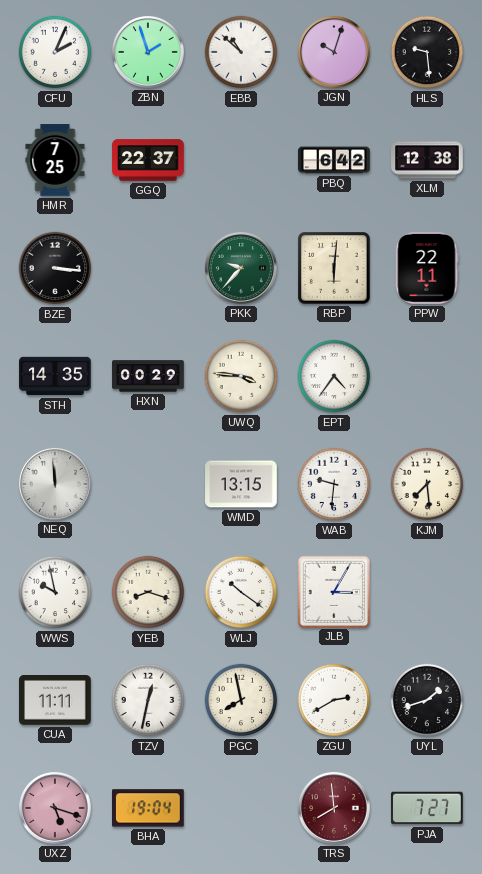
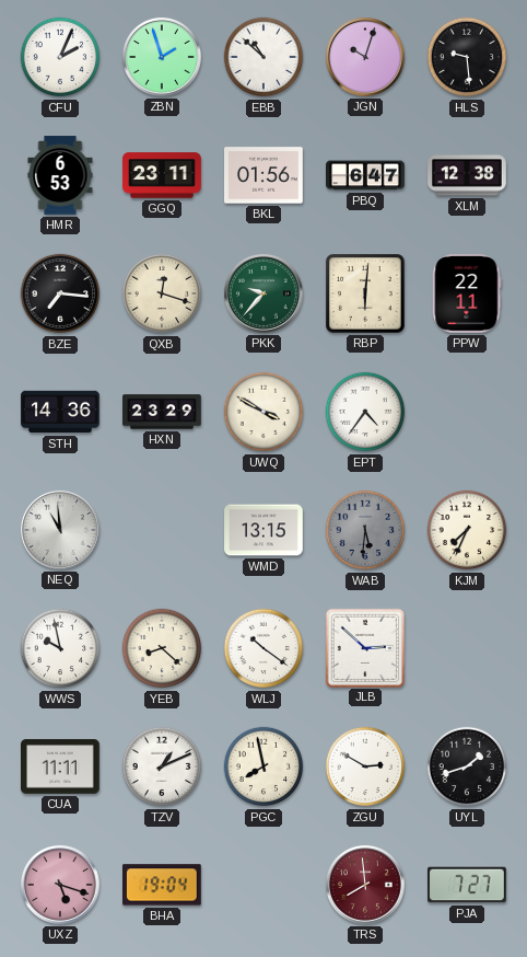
HMR: 7:25 -> 6:53 (60, 175)
GGQ: 22:37 -> 23:11 (162, 175)
BKL: none -> 01:56 (263, 175)
PBQ: 6:42 -> 6:47 (365, 175)
BZE: 3:16 -> 7:16 (60, 293)
QXB: none -> 12:18 (162, 293)
STH: 14:35 -> 14:36 (60, 412)
HXN: 00:29 -> 23:29 (162, 412)
UWQ: 3:46 -> 3:50 (263, 412)
NEQ: 11:59 -> 10:59 (60, 530)
WAB: 9:31 -> 5:31 (365, 530)
WAB dial: white -> grey (365, 530)
KJM: 7:29 -> 7:34 (467, 530)
YEB: 8:18 -> 8:22 (162, 648)
JLB: 3:05 -> 2:52 (364, 647)
TZV: 12:32 -> 1:11 (162, 766)
ZGU: 2:40 -> 2:50 (365, 766)
